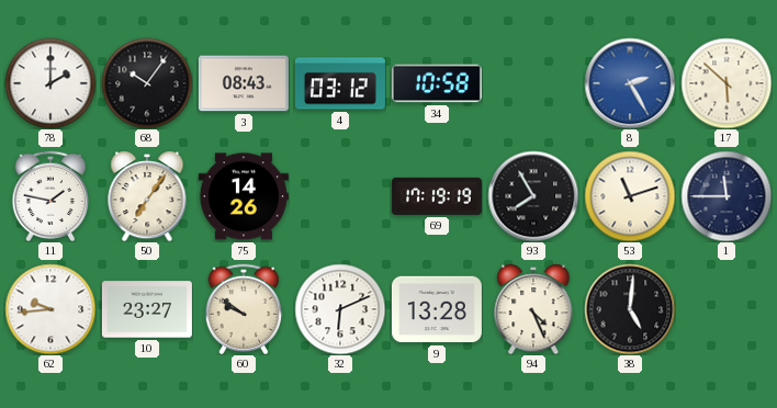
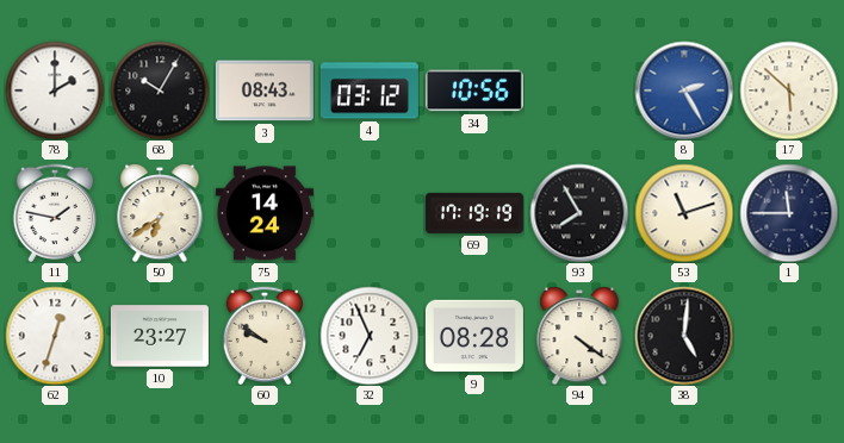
68: 10:06 -> 10:05 (160, 91)
34: 10:58 -> 10:56 (474, 91)
50: 7:06 -> 6:39 (160, 213)
75: 14:26 -> 14:24 (265, 213)
62: 9:44 -> 12:33 (55, 336)
32: 6:11 -> 6:56 (370, 336)
9: 13:28 -> 08:28 (474, 336)
94: 4:26 -> 4:21 (579, 336)
